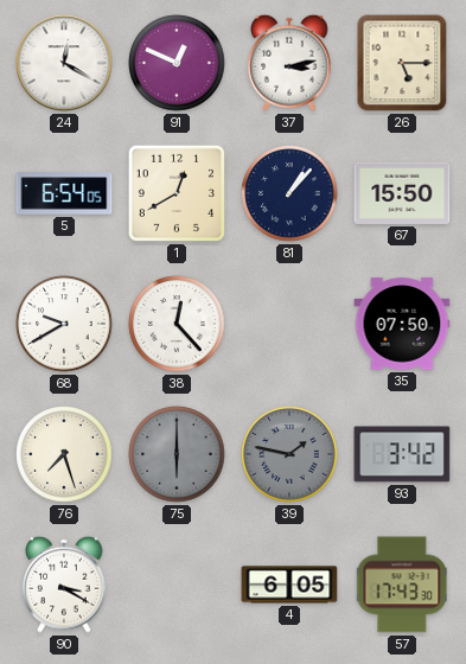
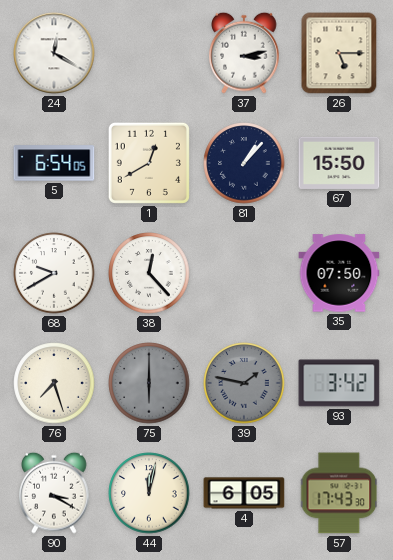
91: 12:49 -> none (177, 63)
44: none -> 12:02 (149, 493)
